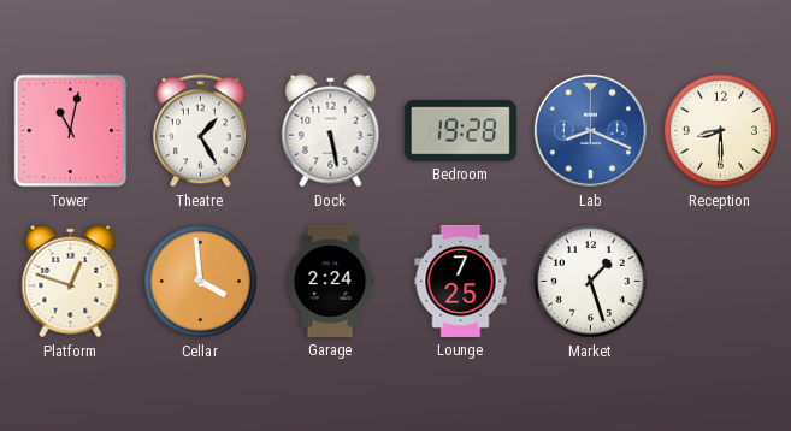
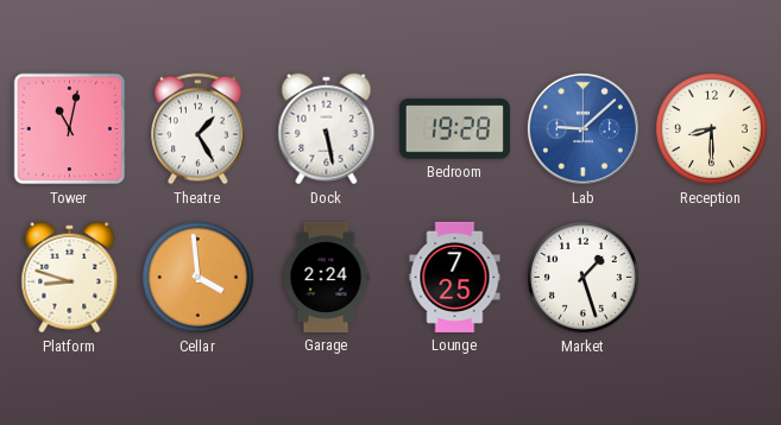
Lab: 8:19 -> 9:08 (582, 128)
Platform: 12:48 -> 8:48 (70, 278)
